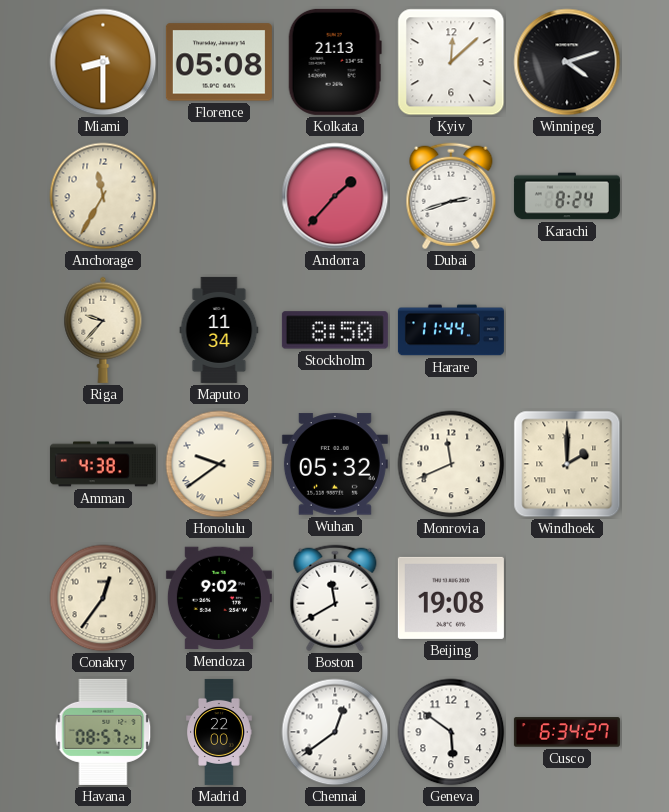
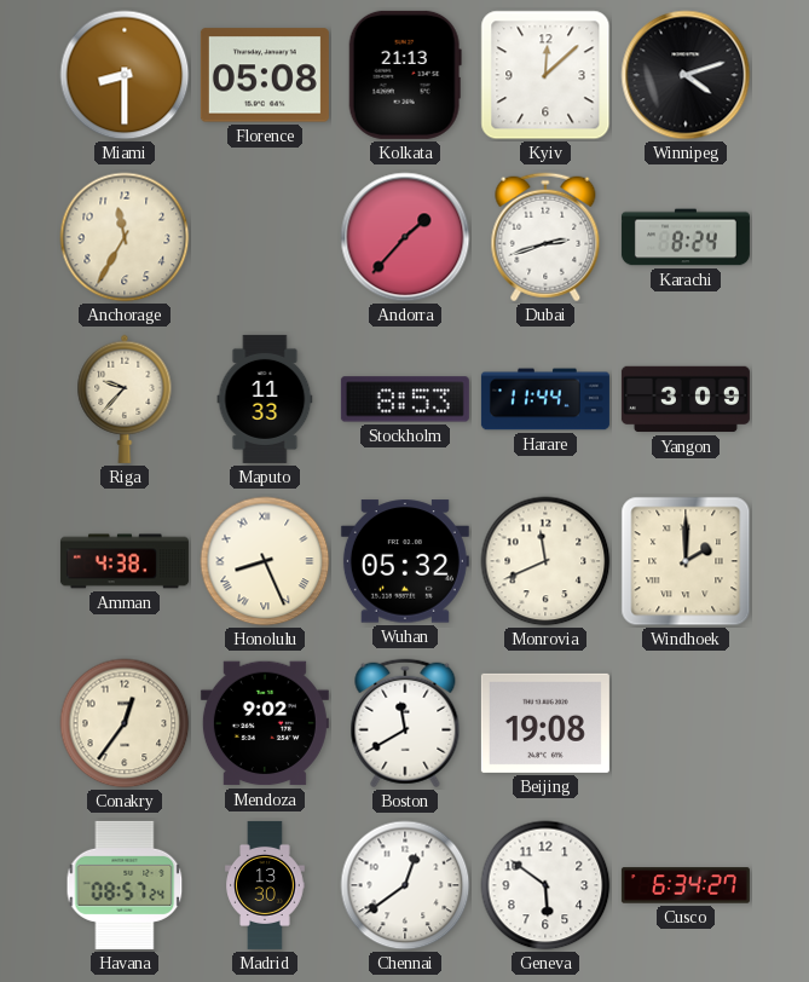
Maputo: 11:34 -> 11:33 (265, 399)
Stockholm: 8:50 -> 8:53 (405, 399)
Yangon: none -> 3:09 (686, 399)
Honolulu: 9:39 -> 8:26 (265, 561)
Madrid: 22:00 -> 13:30 (265, 885)
